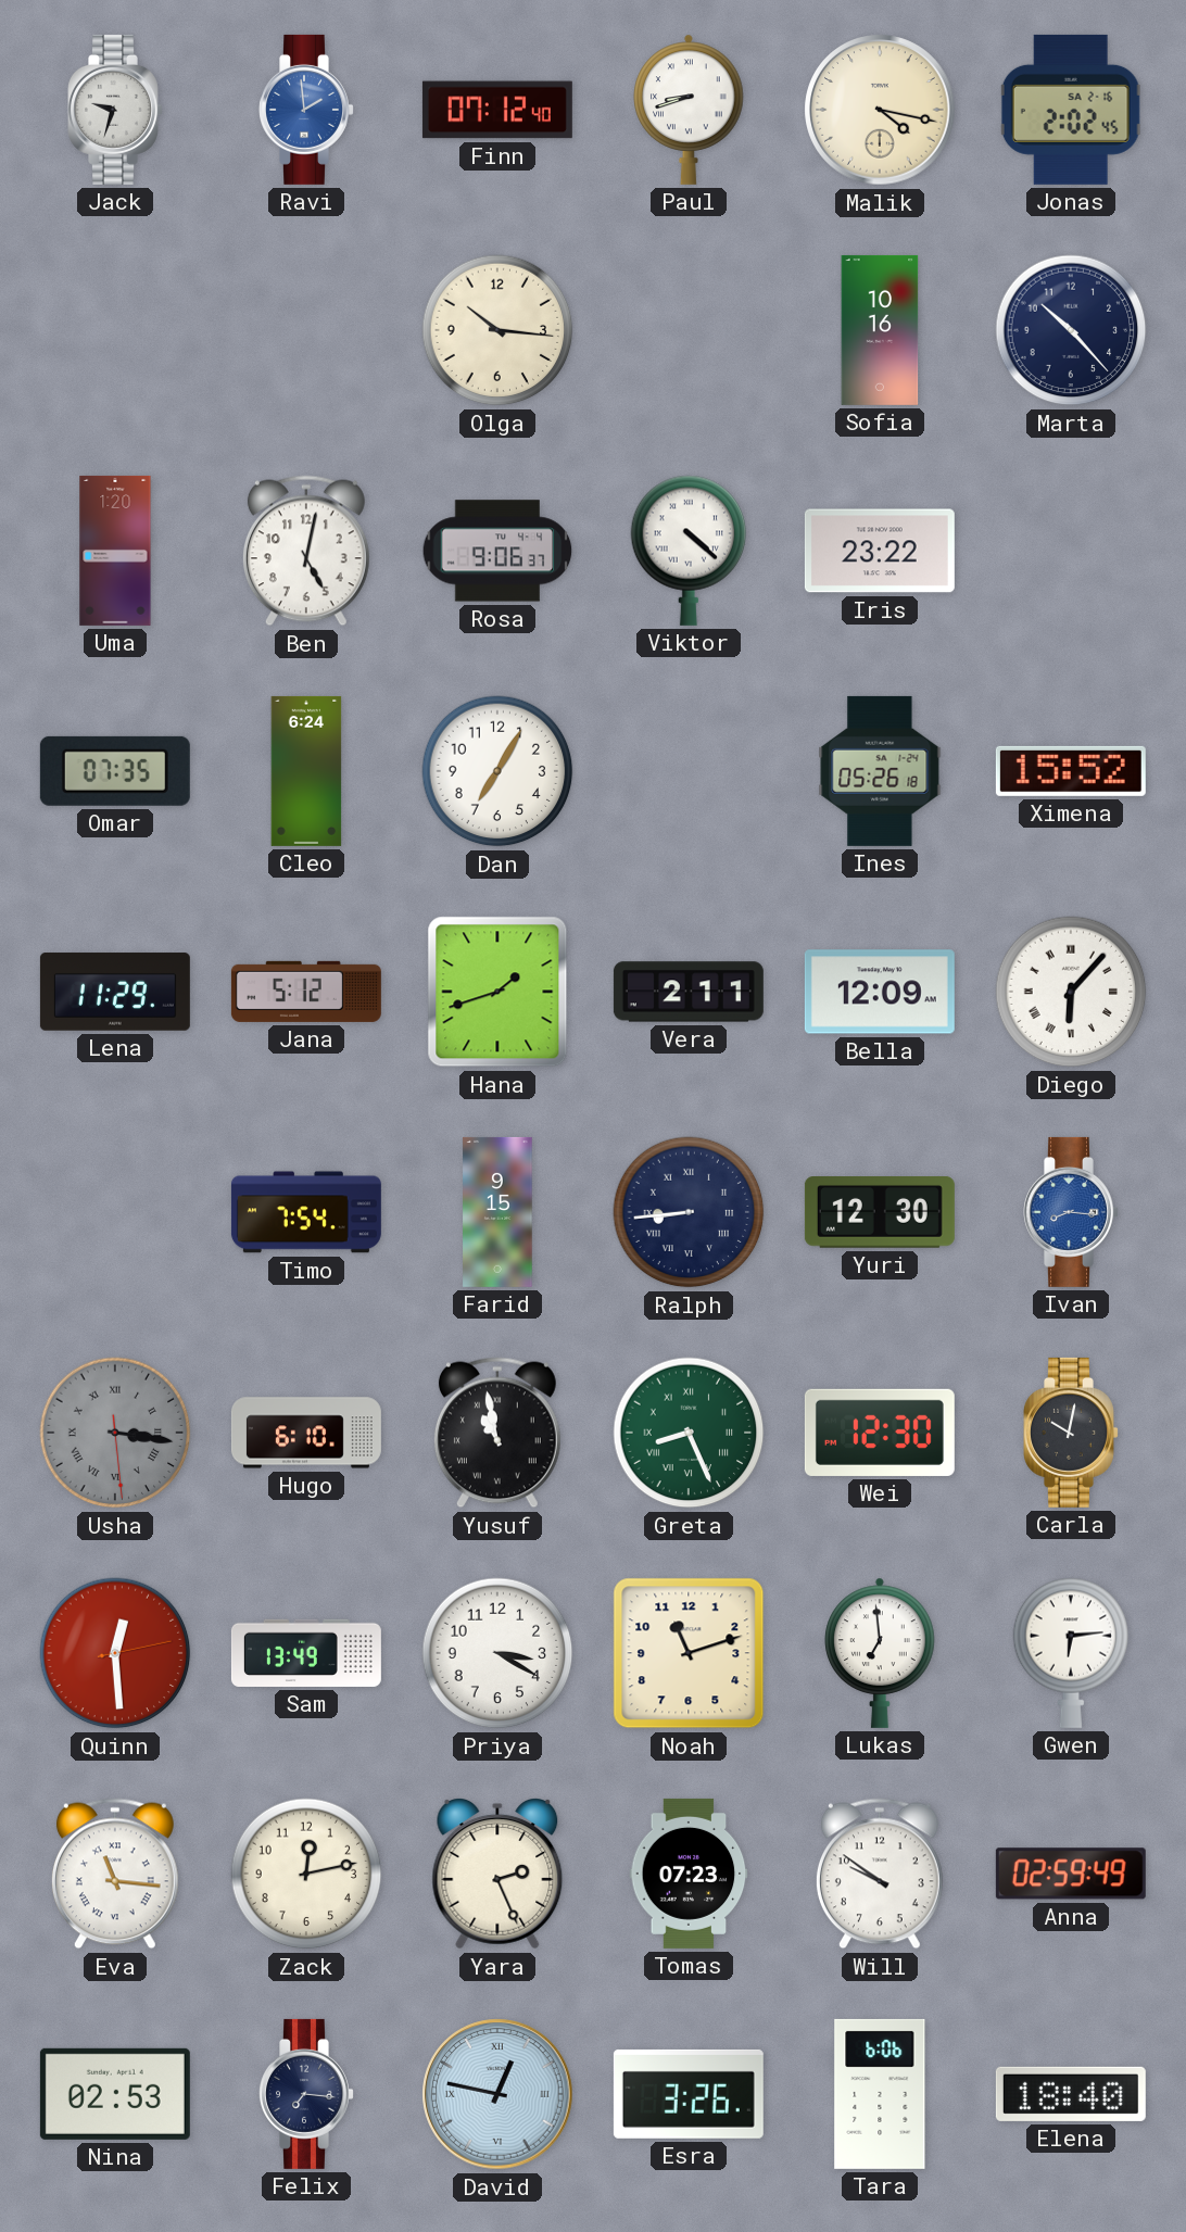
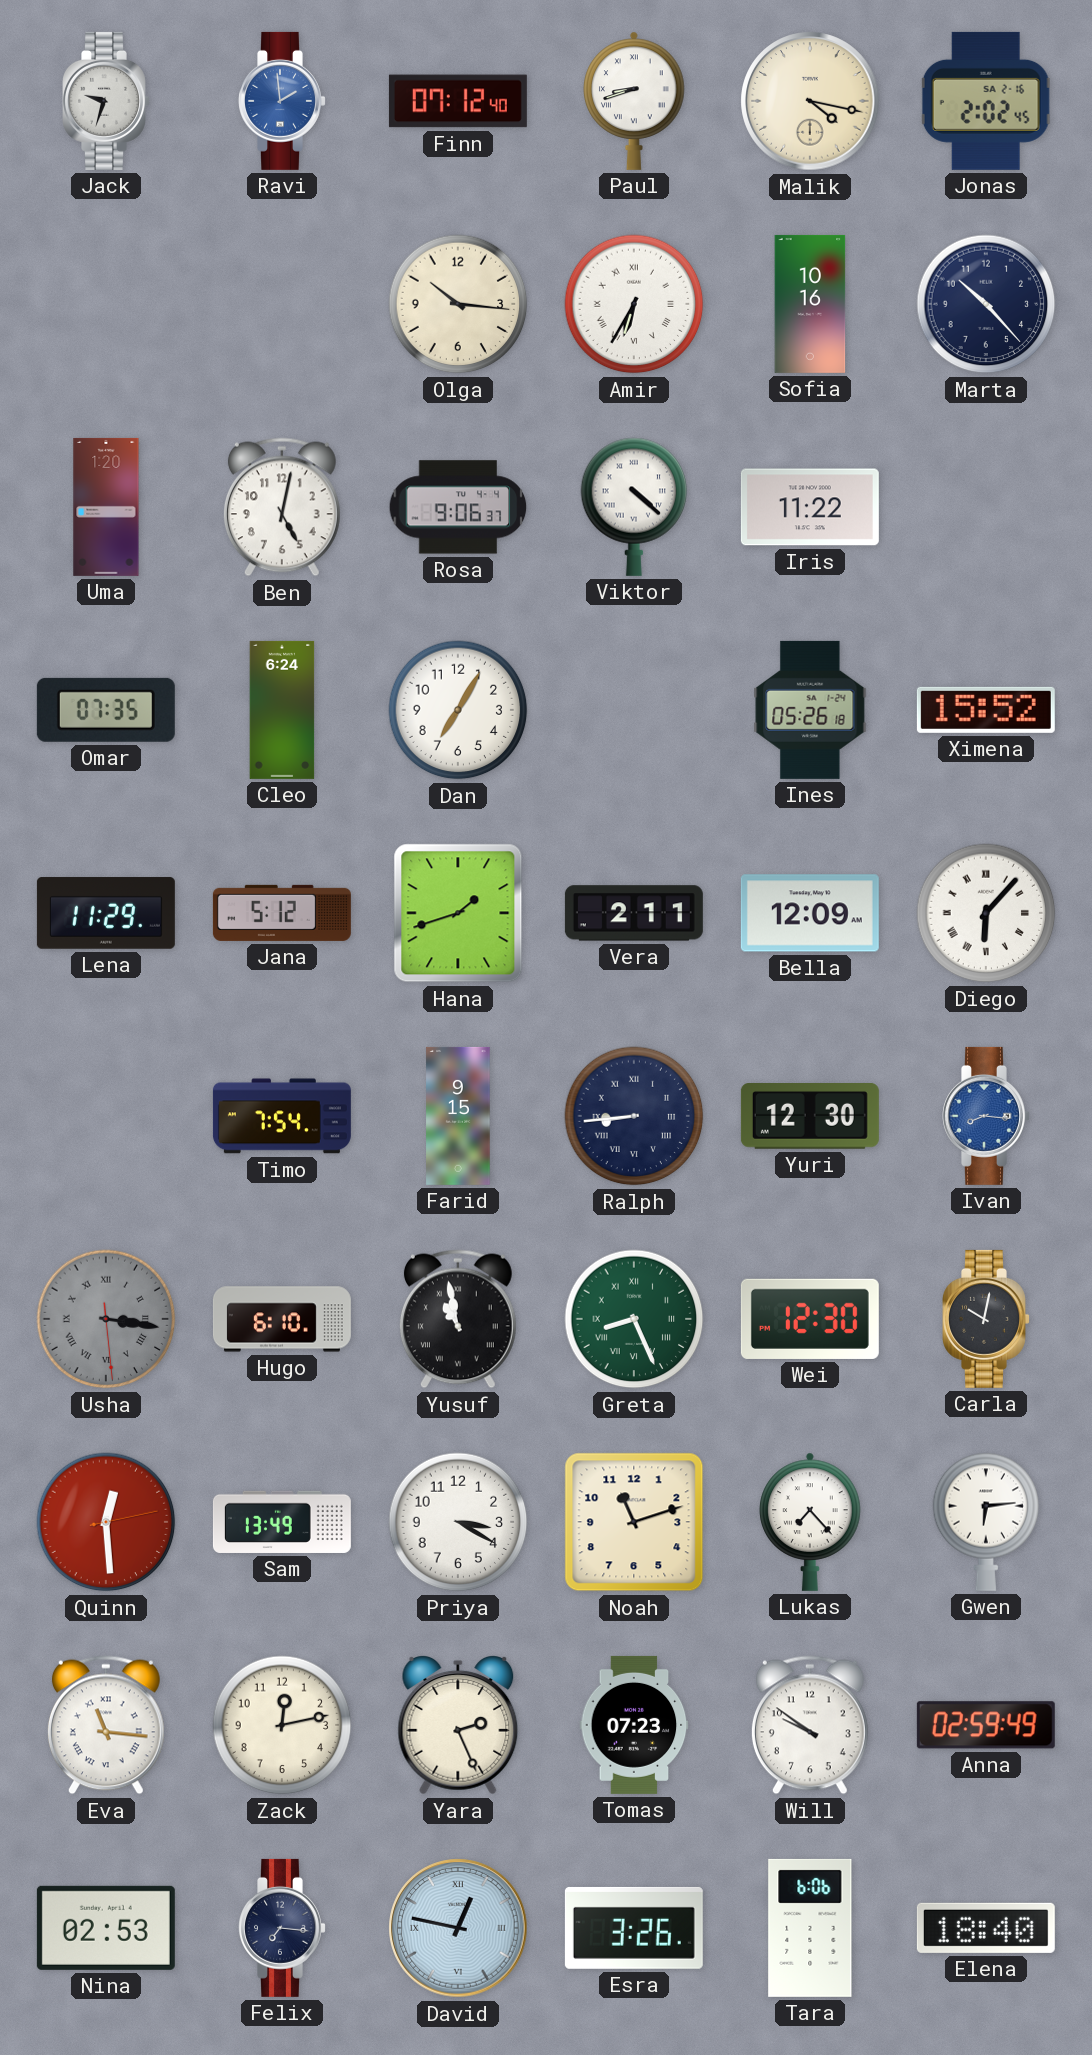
Amir: none -> 6:35 (634, 304)
Iris: 23:22 -> 11:22 (810, 507)
Lukas: 6:59 -> 7:23 (810, 1522)
